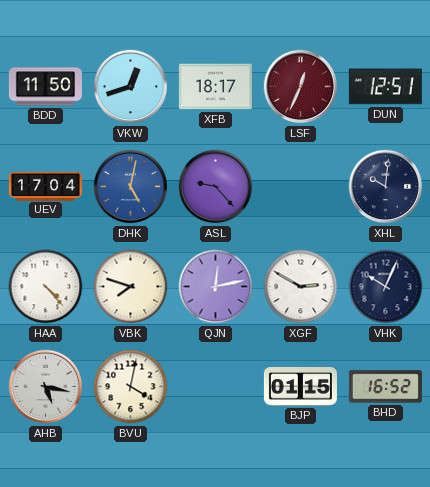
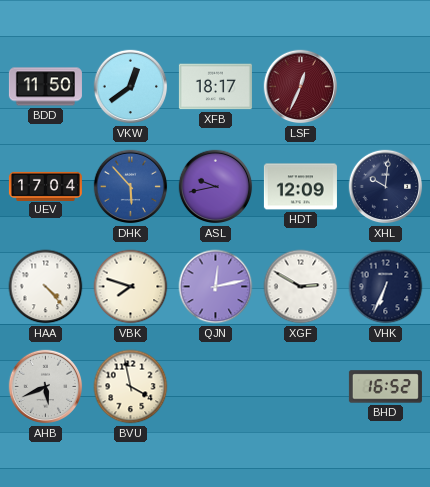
VKW: 12:42 -> 12:39 (131, 87)
DUN: 12:51 -> none (385, 87)
DHK: 5:02 -> 5:53 (131, 187)
ASL: 9:23 -> 9:43 (216, 187)
HDT: none -> 12:09 (300, 187)
VHK: 10:04 -> 6:34 (386, 287)
AHB: 5:17 -> 5:41 (46, 387)
BVU: 4:02 -> 3:58 (131, 387)
BJP: 01:15 -> none (300, 387)
